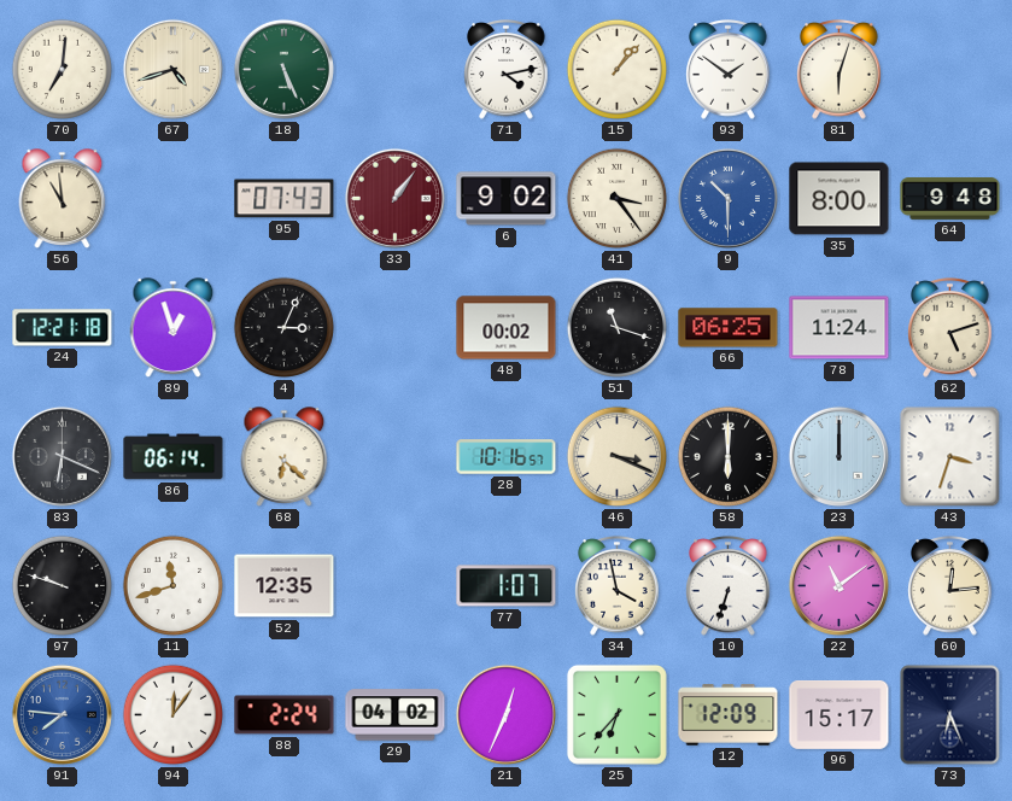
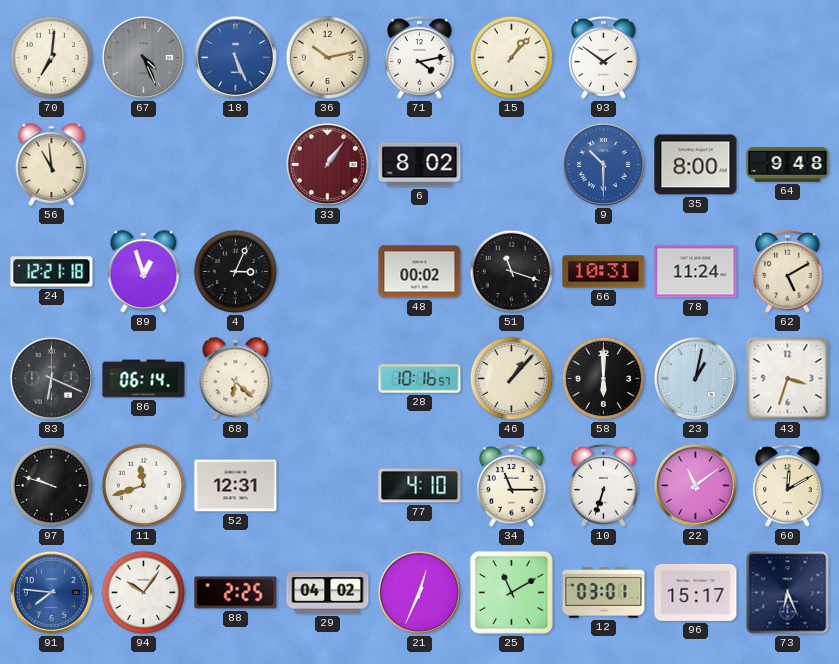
67: 4:42 -> 4:26 (143, 57)
67 dial: cream -> grey (143, 57)
18 dial: green -> blue (235, 57)
36: none -> 10:13 (328, 58)
81: 6:03 -> none (840, 70)
95: 07:43 -> none (285, 199)
6: 9:02 -> 8:02 (420, 165)
41: 3:24 -> none (618, 199)
66: 06:25 -> 10:31 (604, 272)
62: 5:12 -> 5:10 (788, 272)
46: 3:19 -> 1:07 (512, 379)
23: 12:00 -> 1:02 (695, 378)
52: 12:35 -> 12:31 (236, 486)
77: 1:07 -> 4:10 (420, 486)
34: 3:58 -> 11:15 (512, 486)
60: 12:14 -> 12:10 (788, 486)
94: 12:06 -> 10:06 (144, 593)
88: 2:24 -> 2:25 (236, 593)
25: 6:37 -> 11:10 (511, 592)
12: 12:09 -> 03:01 (604, 593)
